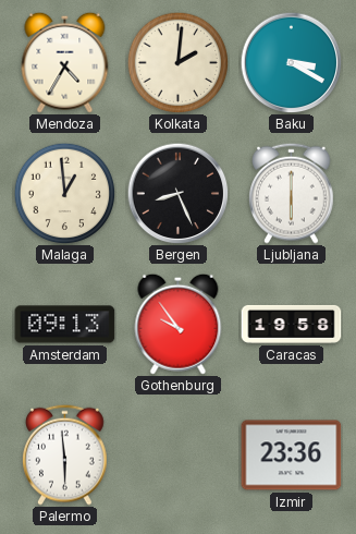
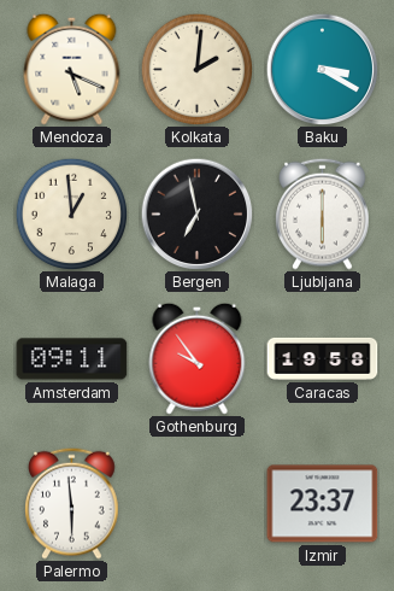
Mendoza: 4:35 -> 5:19 (72, 69)
Bergen: 8:26 -> 6:58 (196, 213)
Amsterdam: 09:13 -> 09:11 (72, 359)
Izmir: 23:36 -> 23:37 (323, 504)
